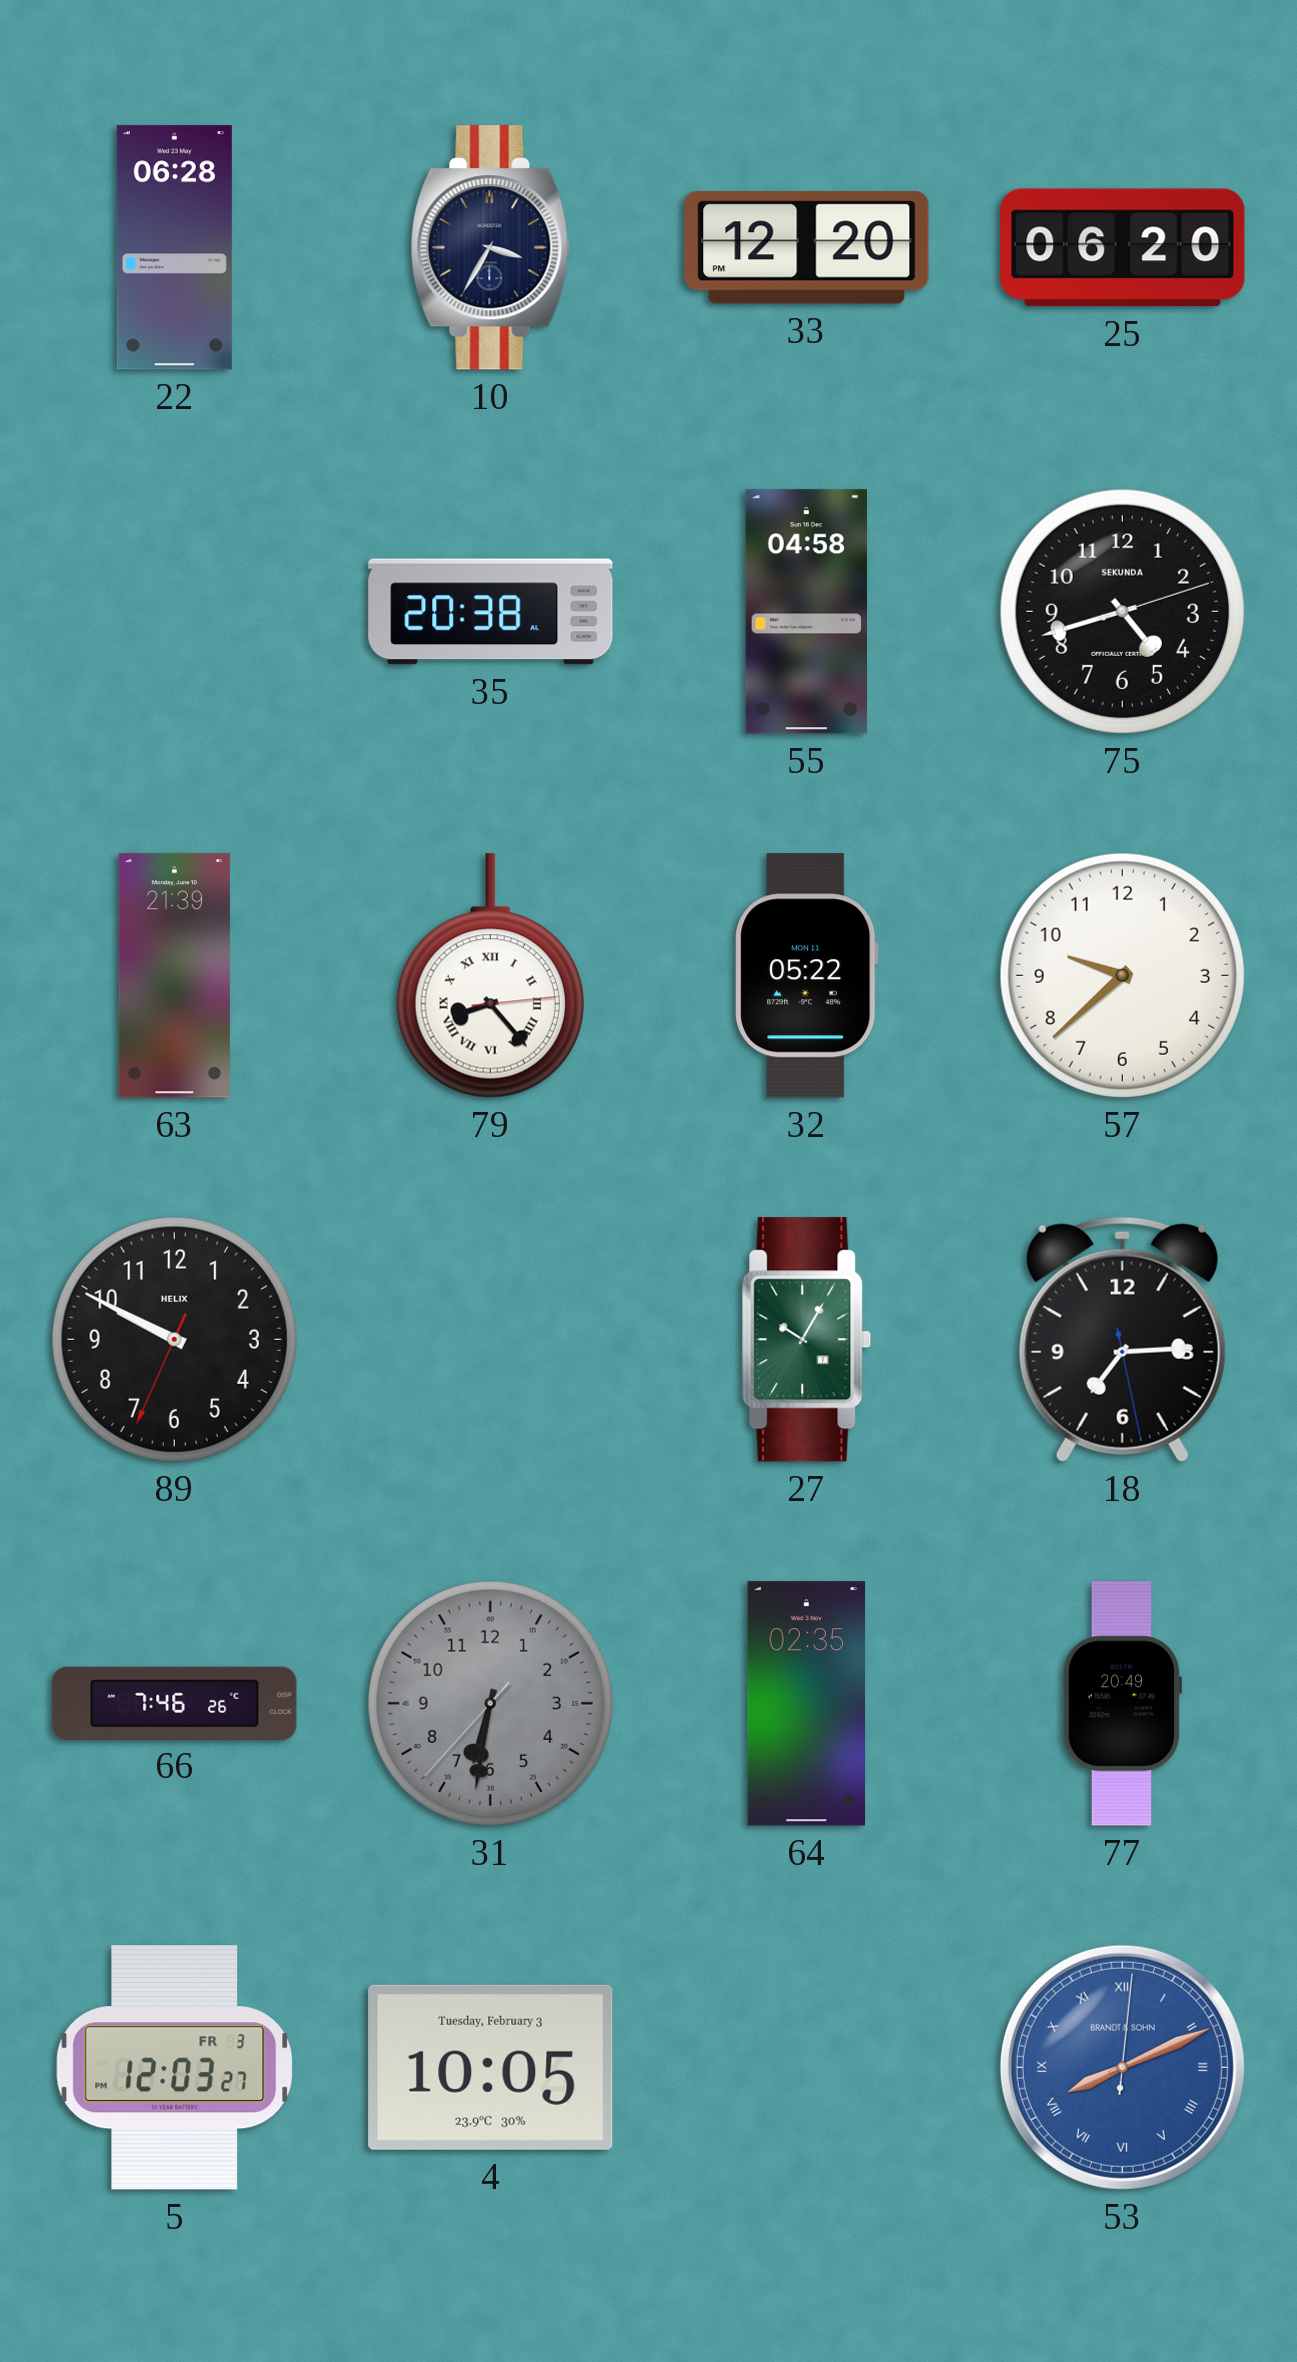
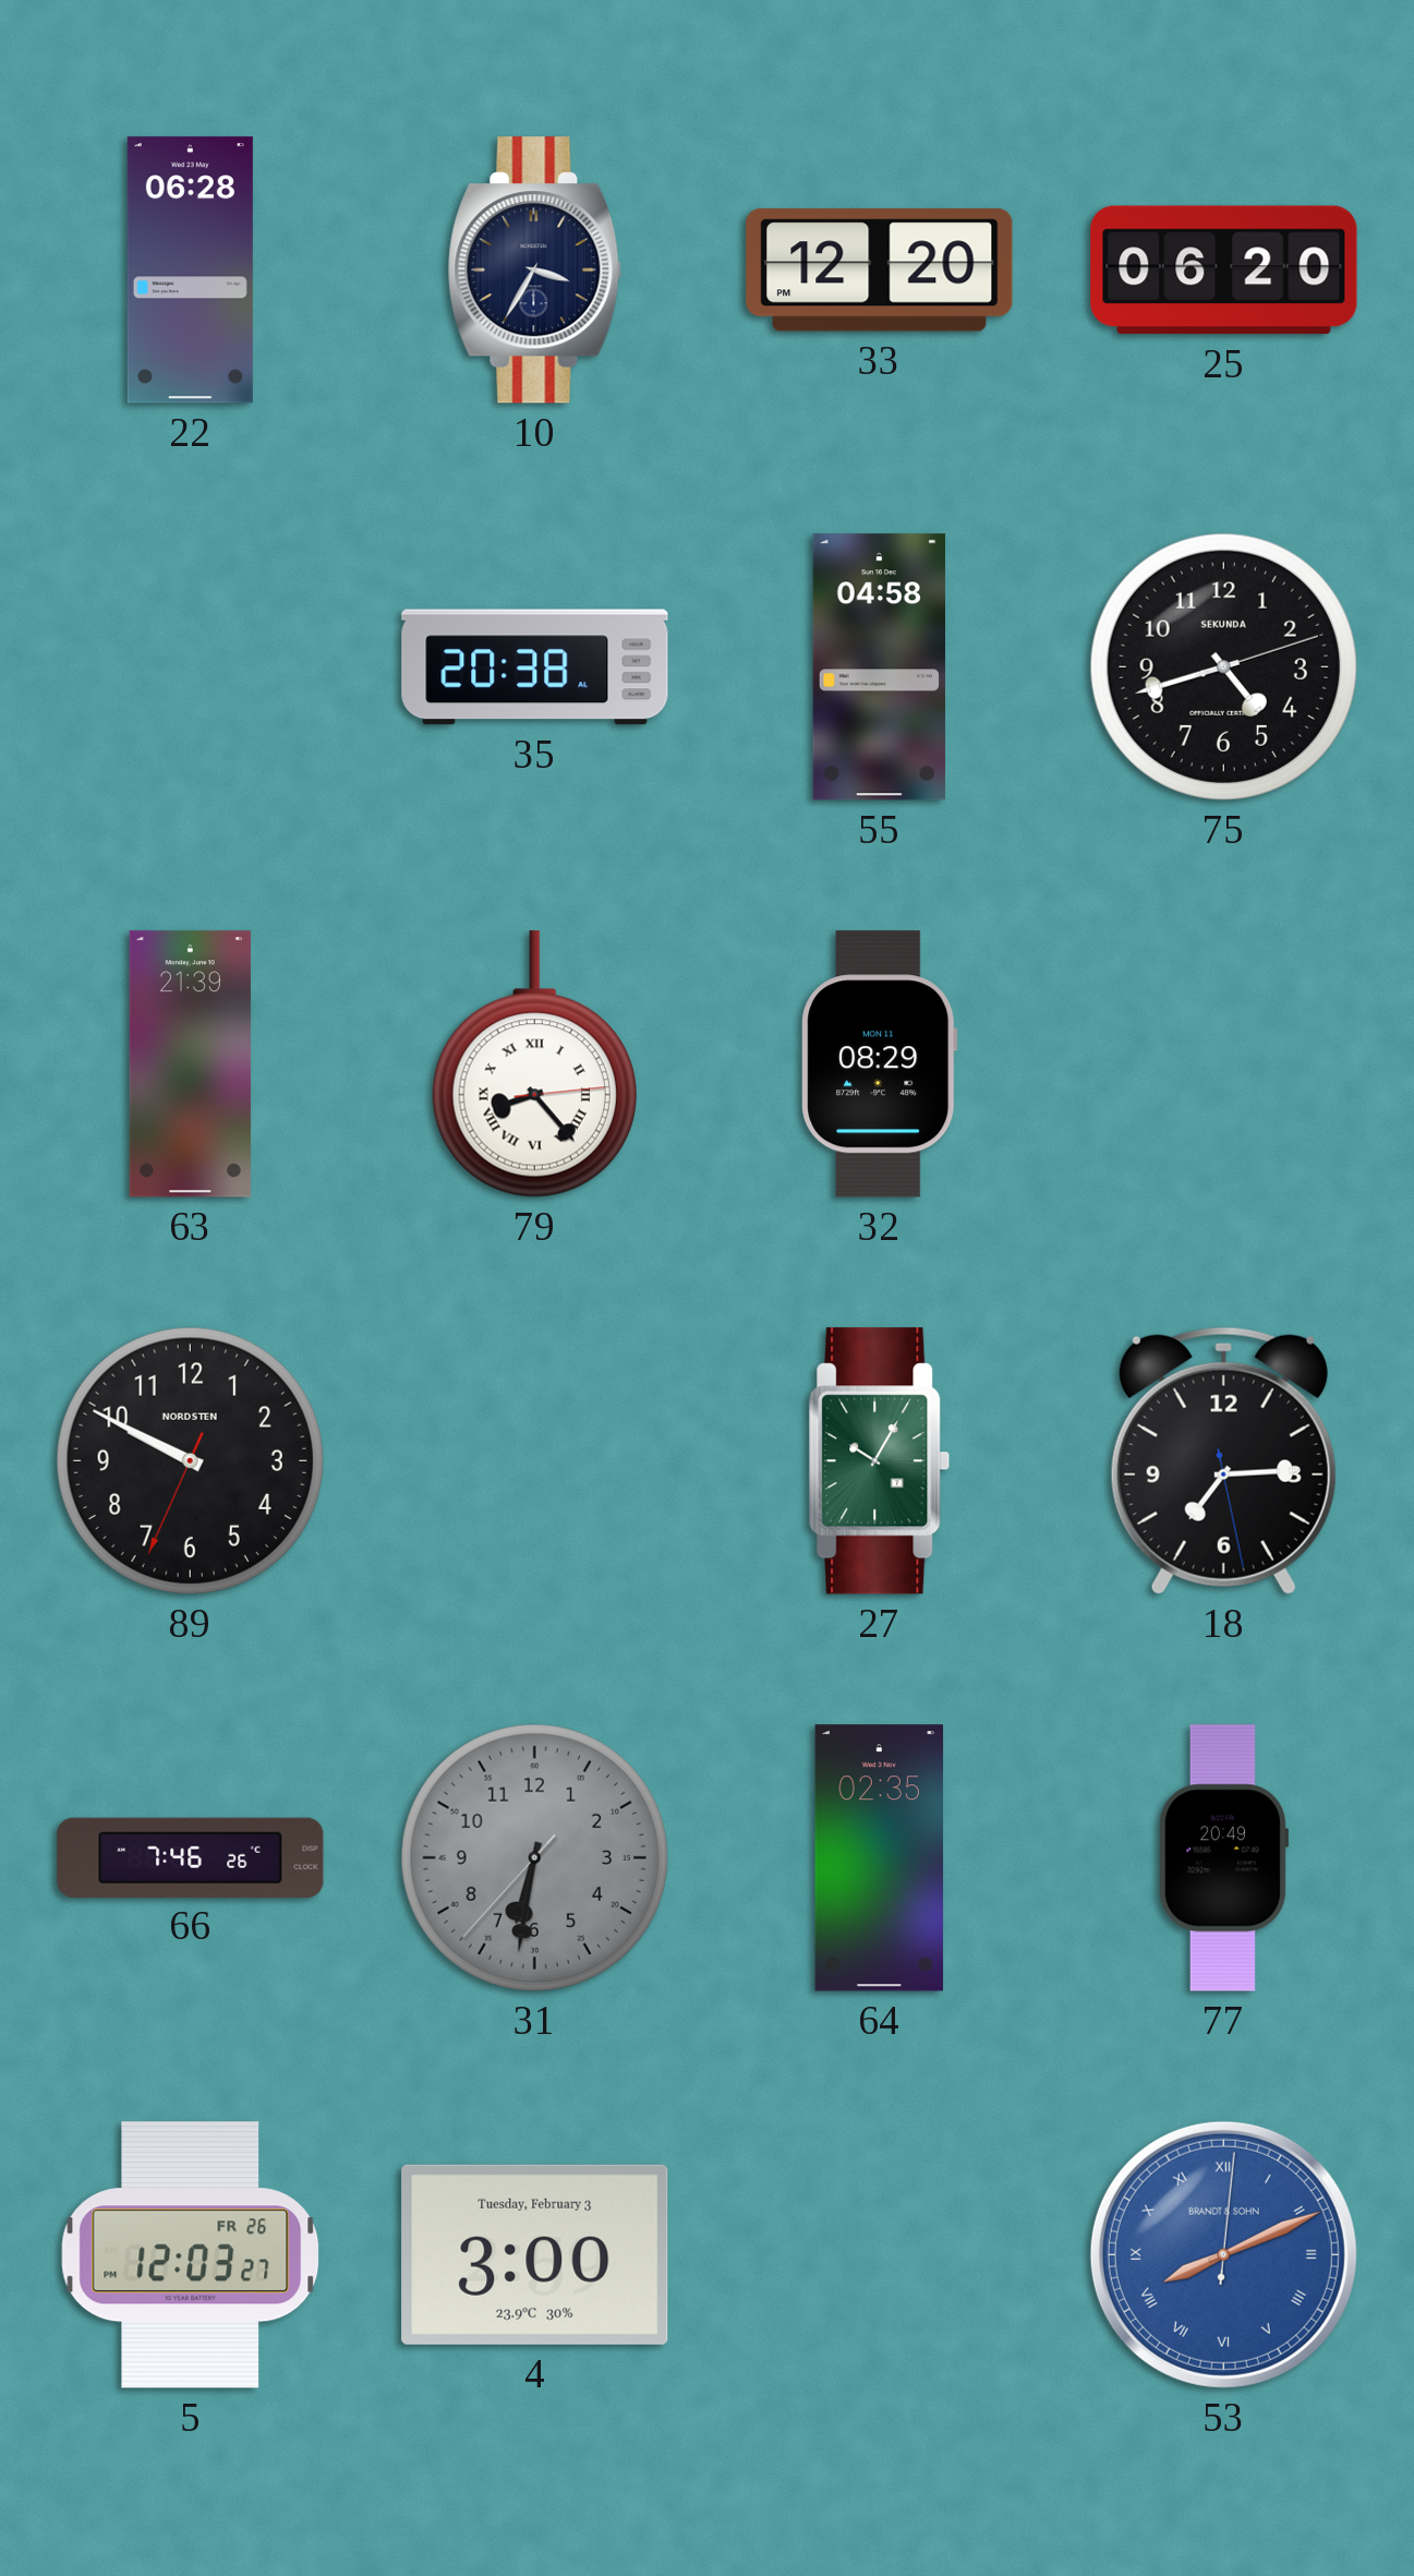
32: 05:22 -> 08:29 (880, 1064)
57: 9:38 -> none (1122, 975)
89 brand: HELIX -> NORDSTEN (190, 1460)
5 date: FR 3 -> FR 26 (191, 2255)
4: 10:05 -> 3:00 (535, 2254)
